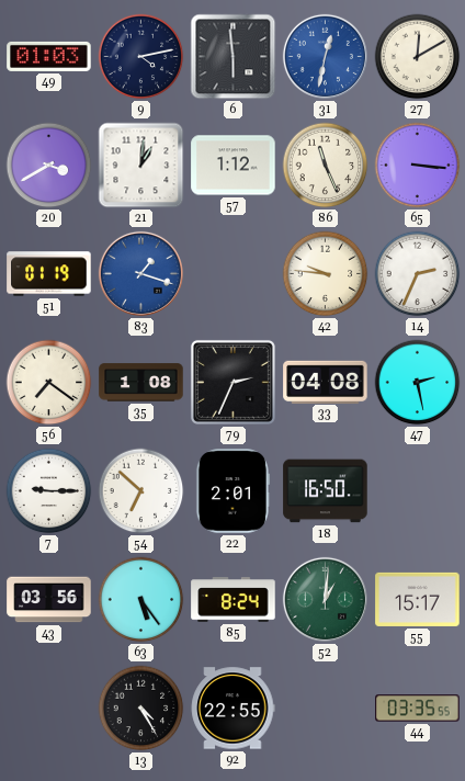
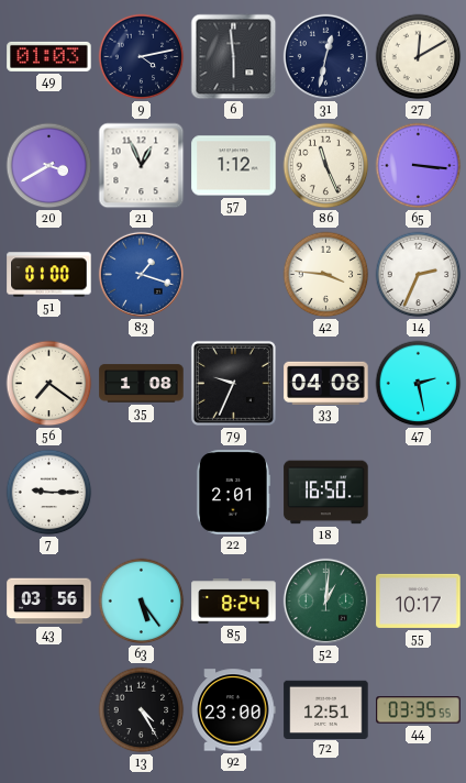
31 dial: blue -> navy (325, 56)
21: 1:01 -> 12:56 (142, 166)
51: 01:19 -> 01:00 (49, 275)
42: 9:46 -> 3:46 (326, 275)
79: 2:34 -> 9:34 (233, 383)
54: 6:52 -> none (141, 491)
55: 15:17 -> 10:17 (419, 600)
92: 22:55 -> 23:00 (233, 710)
72: none -> 12:51 (326, 709)
